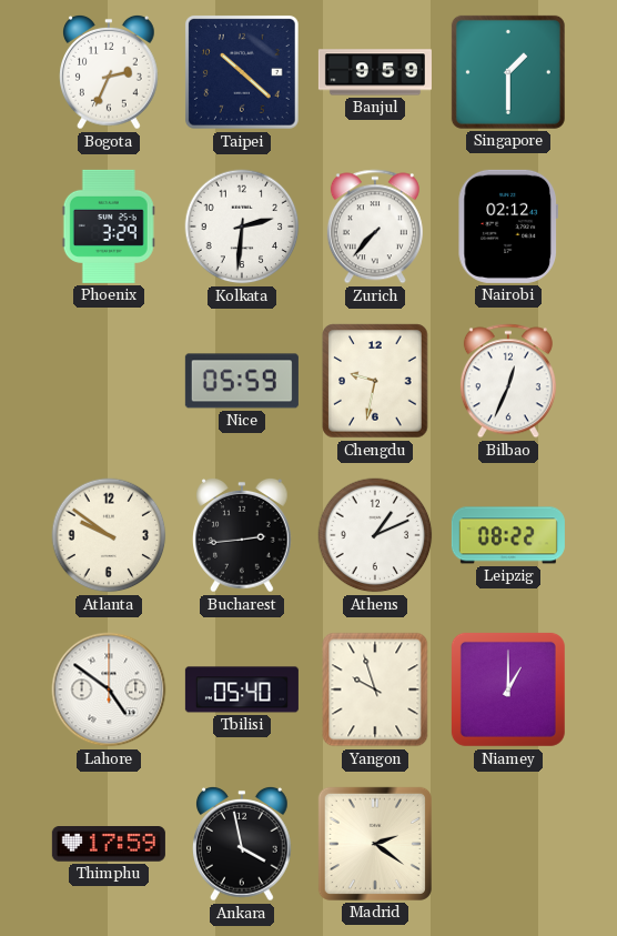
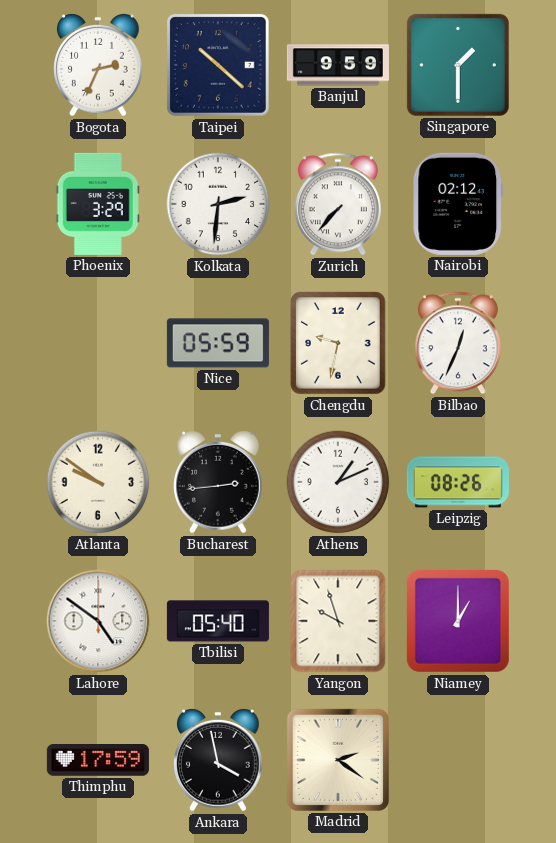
Leipzig: 08:22 -> 08:26 (458, 482)
